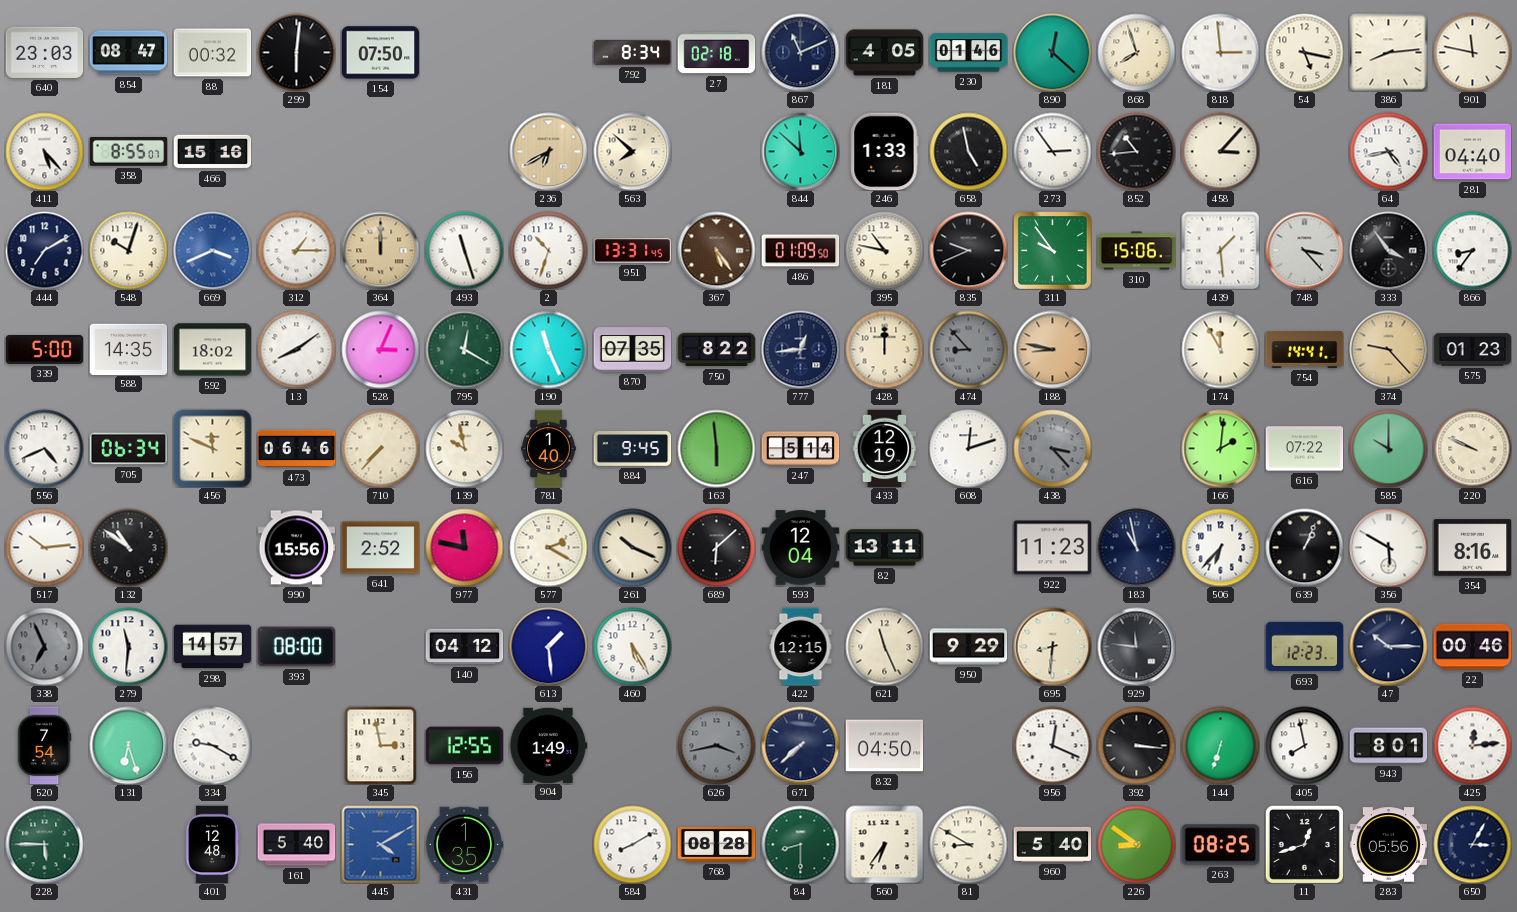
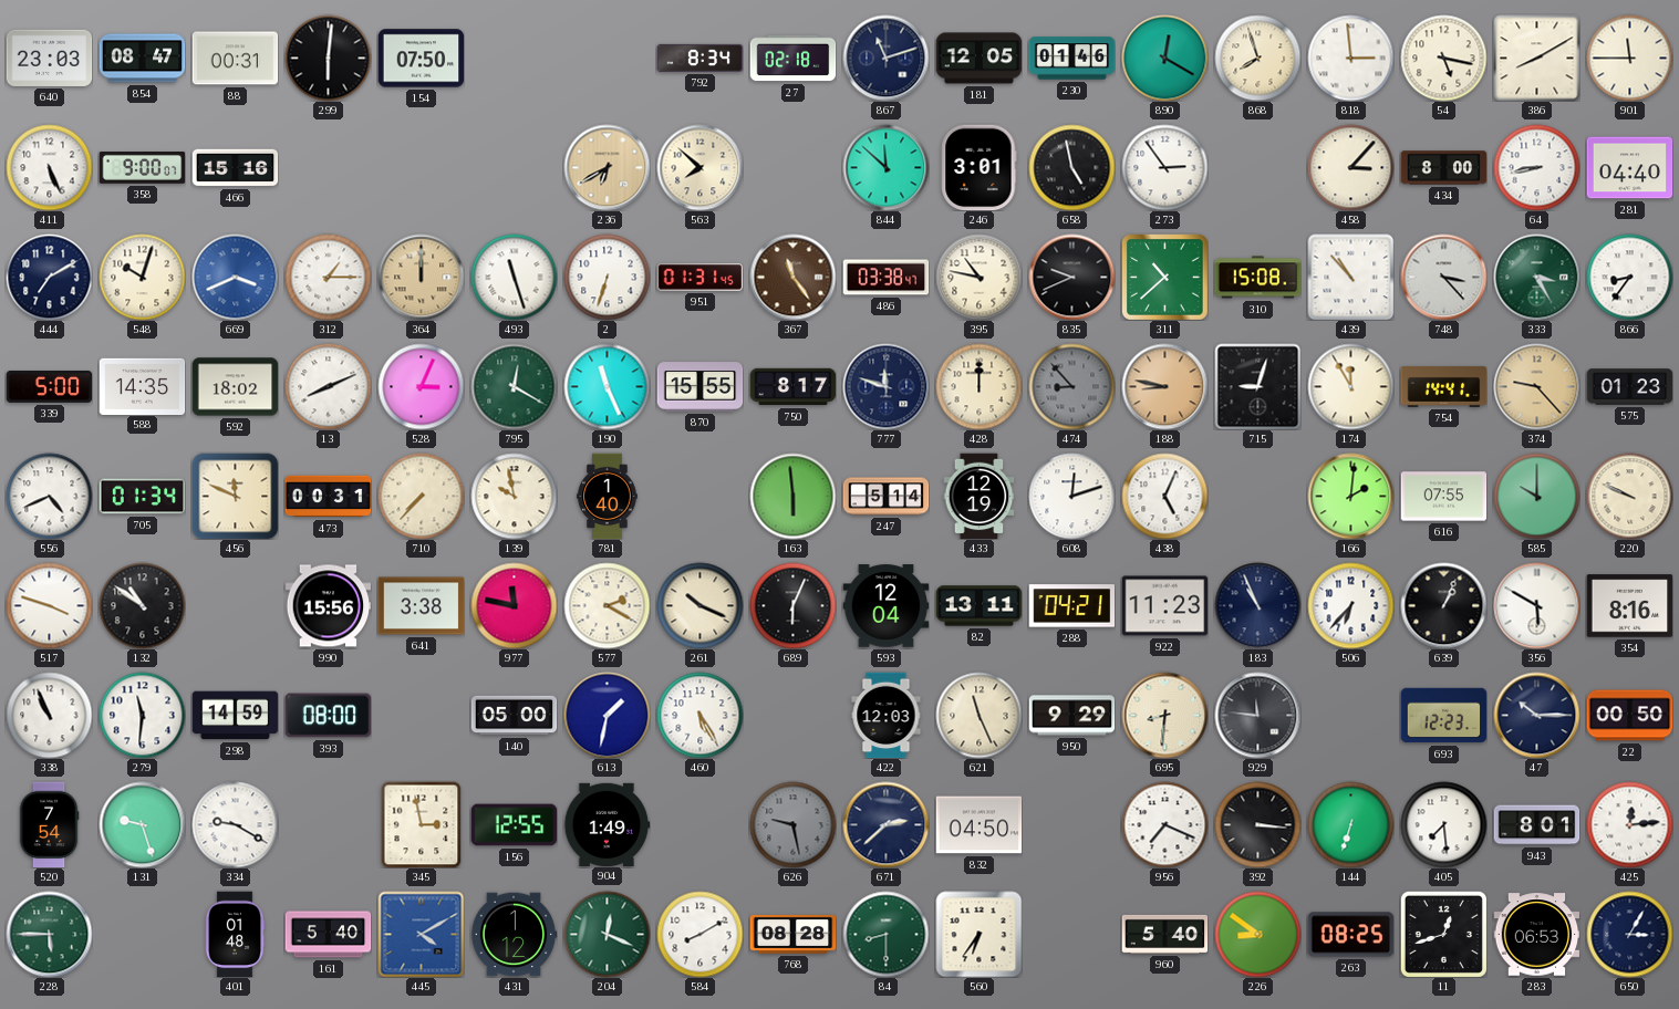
88: 00:32 -> 00:31 (235, 59)
867: 11:11 -> 11:12 (885, 58)
181: 4:05 -> 12:05 (978, 59)
890: 12:22 -> 12:20 (1164, 58)
386: 8:14 -> 8:10 (1536, 58)
901: 11:47 -> 11:45 (1629, 58)
411: 5:23 -> 5:26 (49, 167)
358: 8:55 -> 9:00 (142, 168)
246: 1:33 -> 3:01 (980, 167)
852: 10:44 -> none (1136, 151)
434: none -> 8:00 (1443, 168)
64: 4:43 -> 8:43 (1536, 167)
2: 10:33 -> 6:33 (607, 277)
951: 13:31 -> 01:31 (699, 278)
367: 5:24 -> 11:24 (792, 277)
486: 01:09 -> 03:38 (885, 278)
311: 9:54 -> 10:38 (1165, 278)
310: 15:06 -> 15:08 (1257, 278)
439: 1:29 -> 10:53 (1350, 277)
333: 3:54 -> 3:25 (1536, 277)
333 dial: black -> green (1536, 277)
13: 8:09 -> 8:11 (328, 386)
870: 07:35 -> 15:55 (699, 387)
750: 8:22 -> 8:17 (792, 387)
777: 12:44 -> 11:48 (885, 386)
715: none -> 9:03 (1257, 386)
705: 06:34 -> 01:34 (142, 497)
473: 06:46 -> 00:31 (328, 497)
884: 9:45 -> none (632, 449)
438: 3:23 -> 5:04 (1164, 496)
438 dial: grey -> white (1164, 496)
616: 07:22 -> 07:55 (1443, 497)
517: 10:14 -> 3:48 (49, 605)
641: 2:52 -> 3:38 (421, 606)
689: 6:08 -> 6:04 (792, 605)
288: none -> 04:21 (1071, 606)
183: 10:58 -> 10:56 (1257, 605)
338: 6:56 -> 10:56 (49, 715)
338 dial: grey -> white (49, 715)
298: 14:57 -> 14:59 (235, 716)
140: 04:12 -> 05:00 (514, 716)
613: 1:29 -> 1:32 (607, 715)
422: 12:15 -> 12:03 (887, 715)
22: 00:46 -> 00:50 (1629, 716)
131: 6:27 -> 9:27 (142, 824)
626: 3:43 -> 9:28 (792, 824)
671: 7:38 -> 2:38 (885, 824)
956: 12:19 -> 7:19 (1164, 824)
405: 7:58 -> 7:29 (1443, 824)
401: 12:48 -> 01:48 (235, 934)
431: 1:35 -> 1:12 (514, 935)
204: none -> 12:19 (607, 934)
81: 8:50 -> none (968, 844)
283: 05:56 -> 06:53 (1536, 935)
